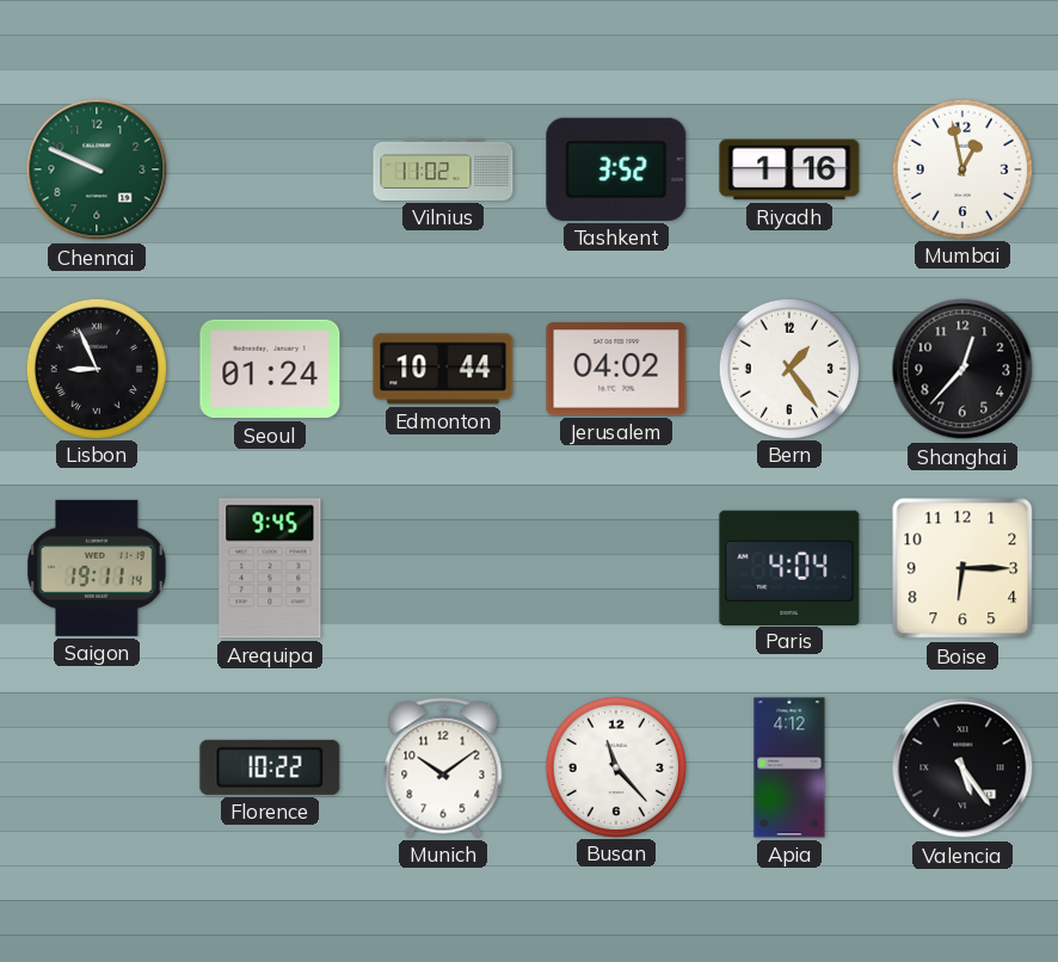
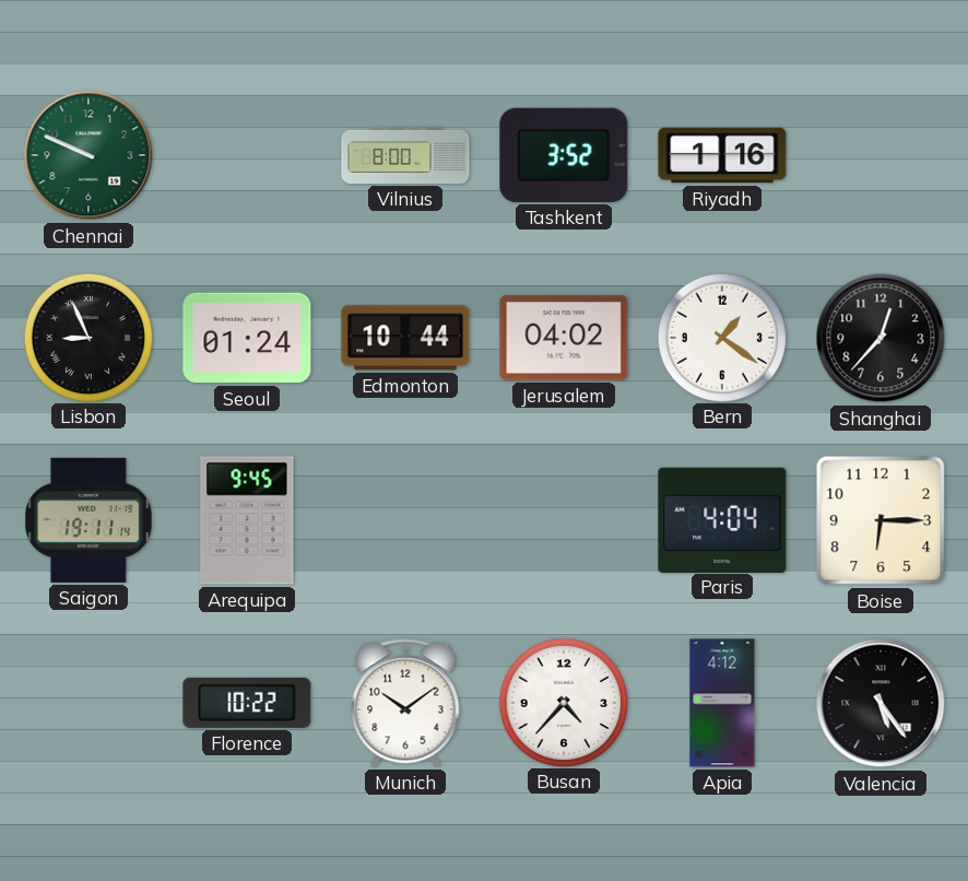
Vilnius: 11:02 -> 8:00 (405, 155)
Mumbai: 12:58 -> none (961, 168)
Bern: 1:24 -> 1:21 (721, 337)
Busan: 11:23 -> 4:37 (563, 702)
